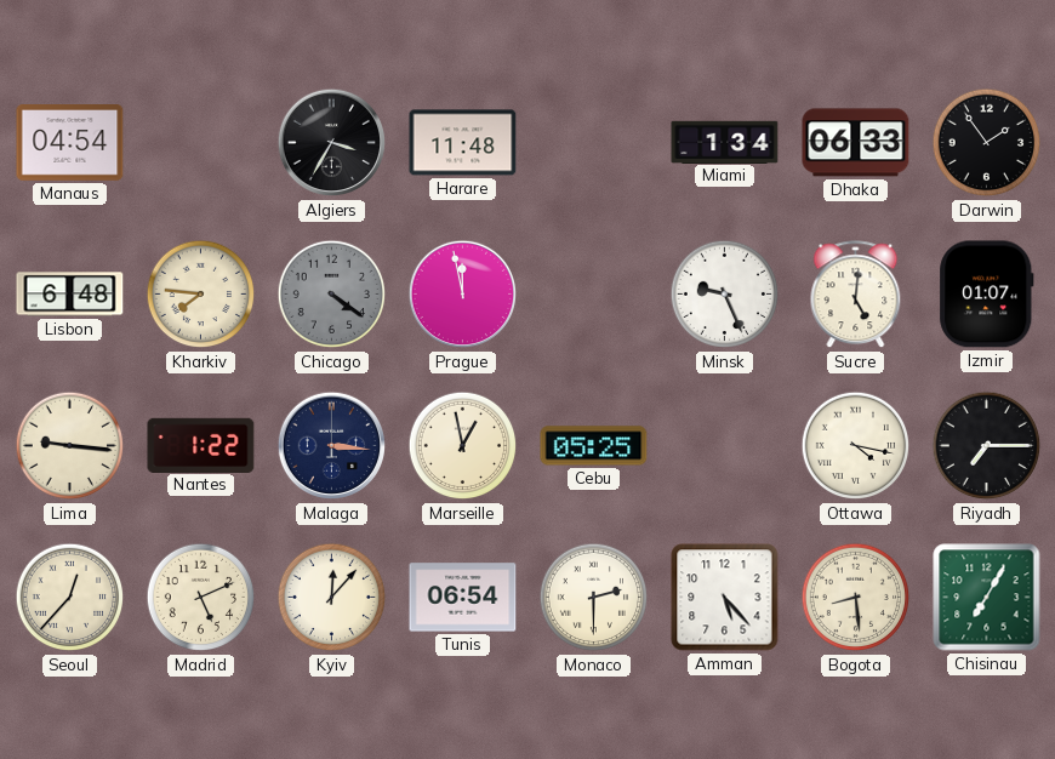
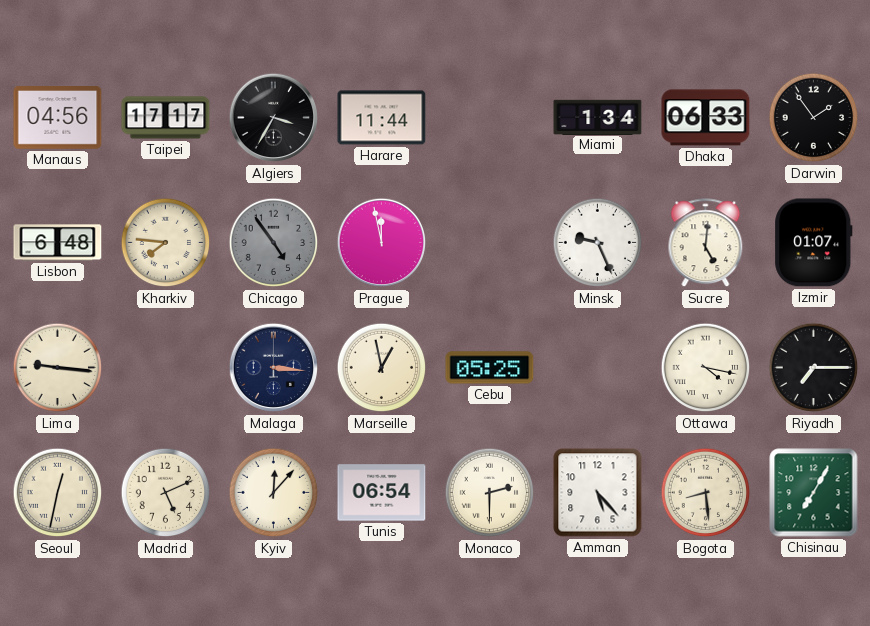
Manaus: 04:54 -> 04:56 (58, 118)
Taipei: none -> 17:17 (166, 118)
Harare: 11:48 -> 11:44 (382, 118)
Chicago: 4:21 -> 4:54 (274, 243)
Nantes: 1:22 -> none (201, 445)
Seoul: 12:37 -> 12:32 (58, 493)
